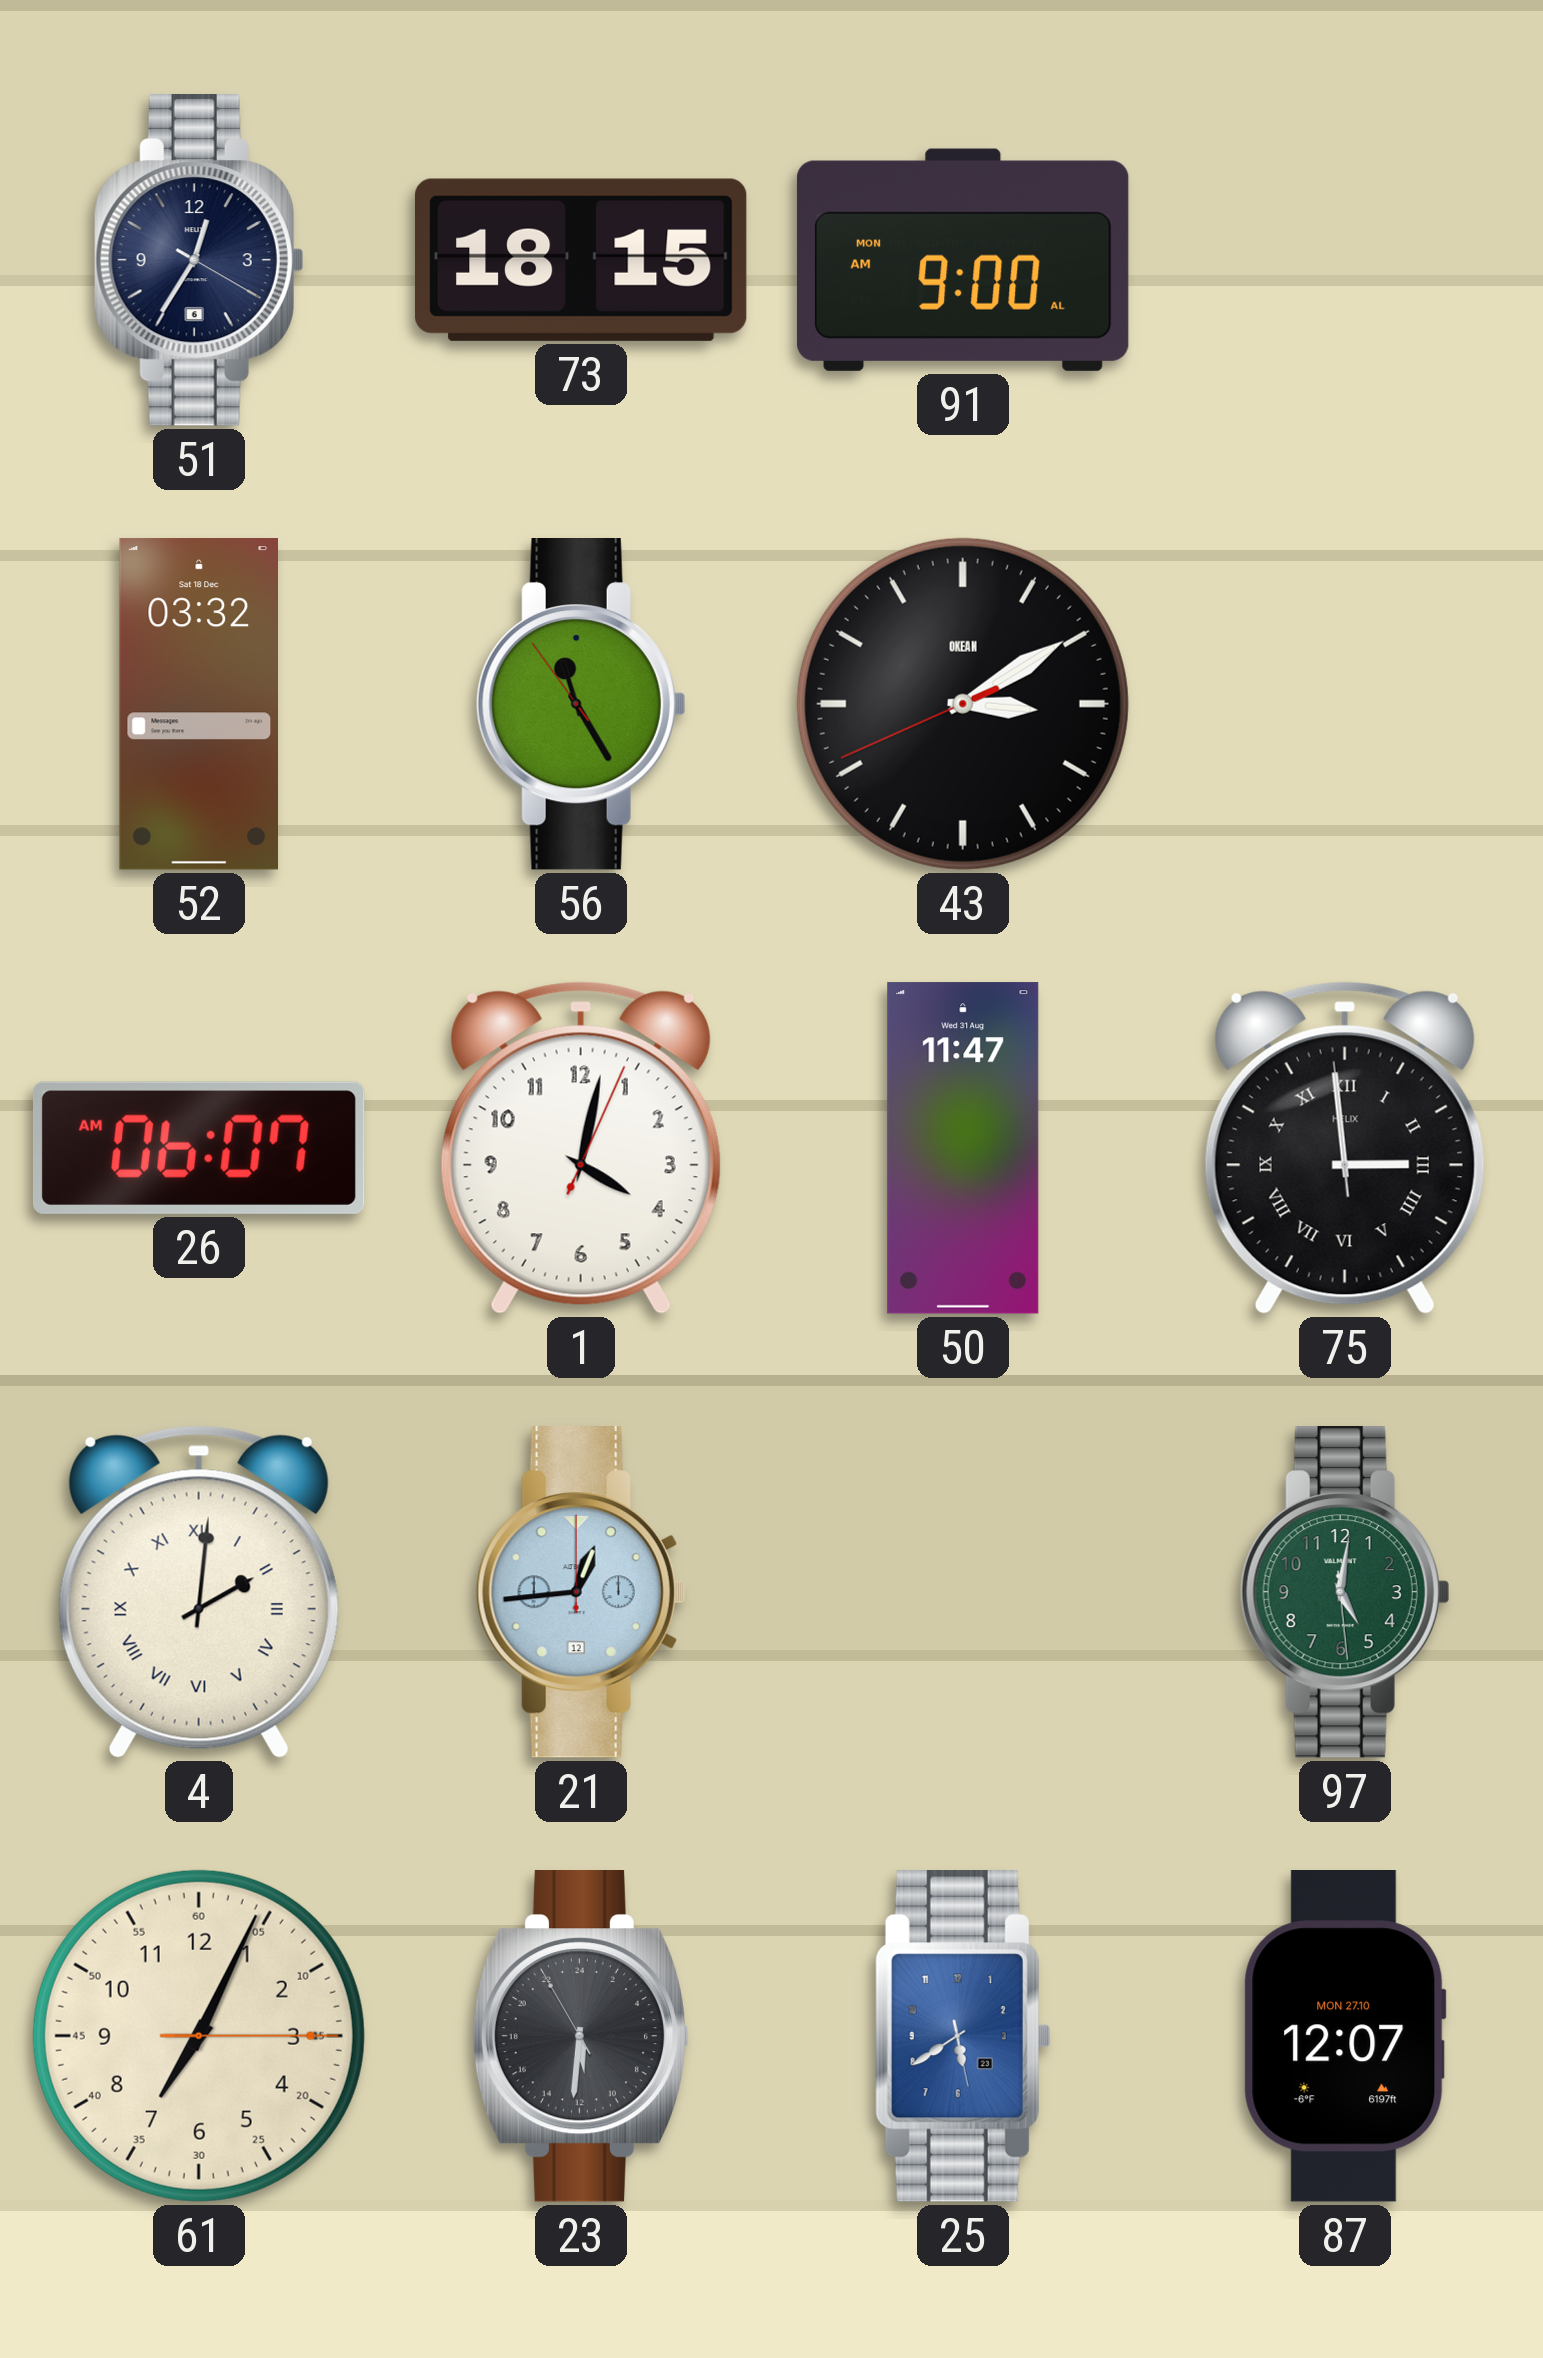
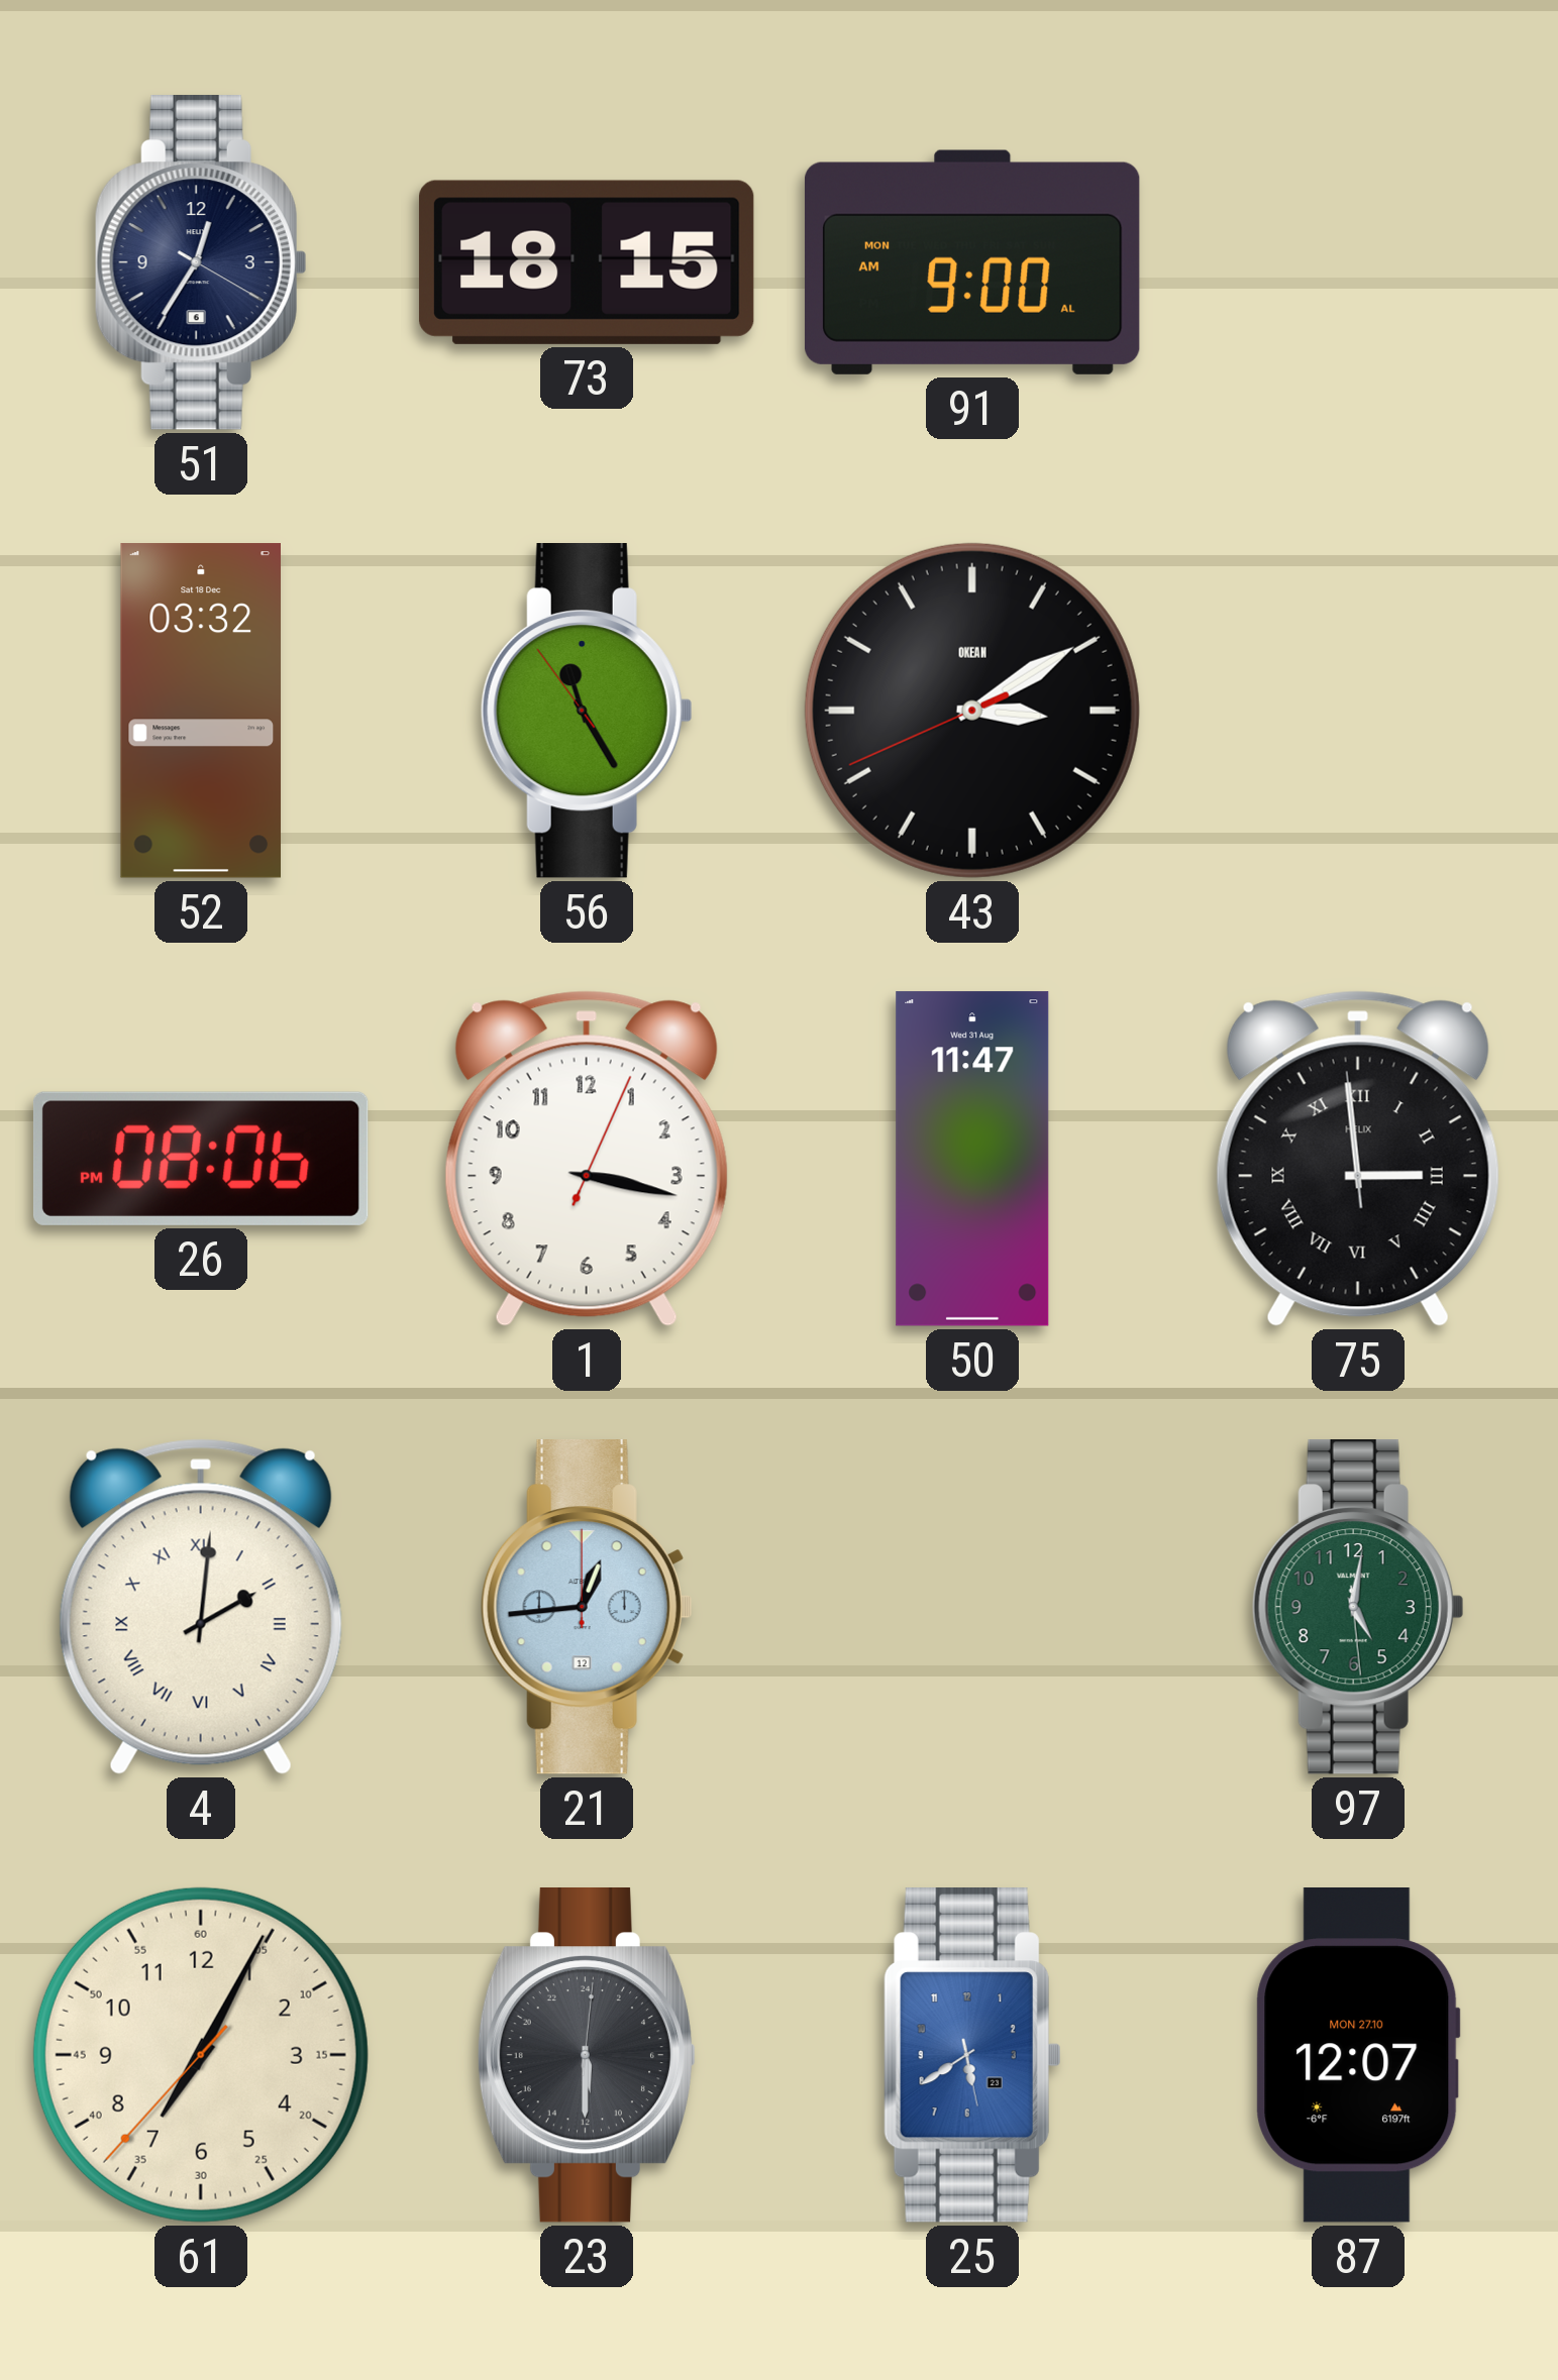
26: 06:07 -> 08:06 (201, 1159)
1: 4:02 -> 3:17 (587, 1159)
61: 7:04:15 -> 7:04:37 (201, 2055)
23: 11:30:55 -> 11:30:01 (586, 2055)
